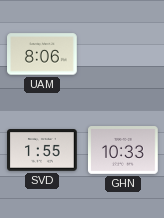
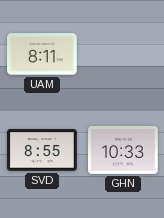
UAM: 8:06 -> 8:11 (43, 54)
SVD: 1:55 -> 8:55 (43, 150)
